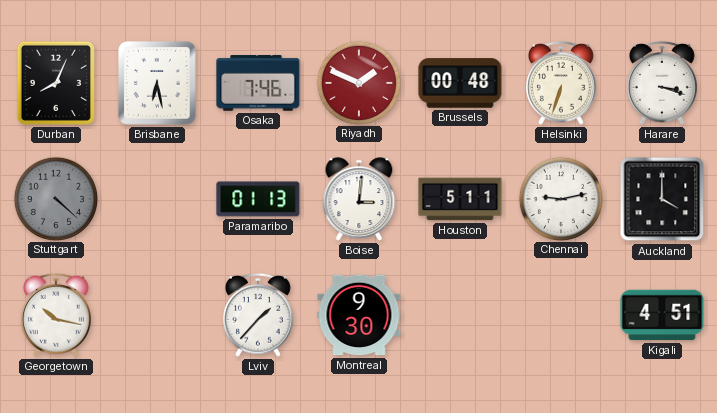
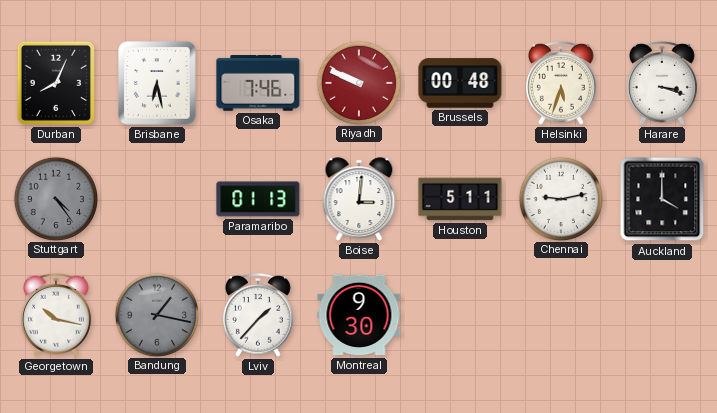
Riyadh: 1:49 -> 9:49 (358, 82)
Helsinki: 6:33 -> 5:33 (562, 83)
Stuttgart: 4:22 -> 4:24 (55, 198)
Bandung: none -> 1:17 (156, 314)
Kigali: 4:51 -> none (662, 315)
